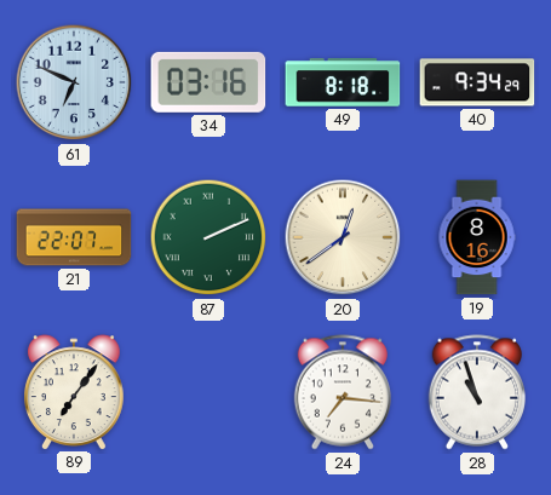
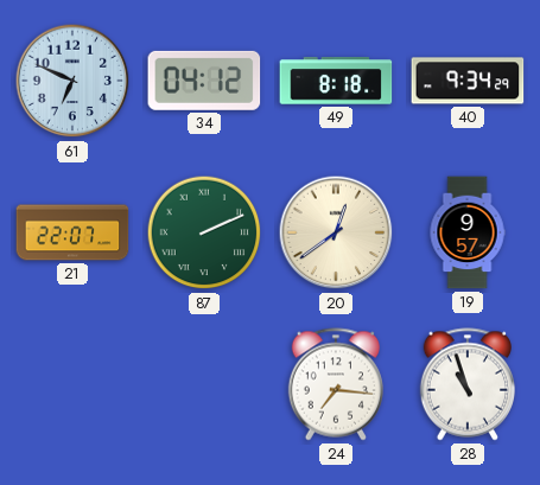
34: 03:16 -> 04:12 (204, 81)
19: 8:16 -> 9:57 (468, 232)
89: 7:06 -> none (74, 392)
